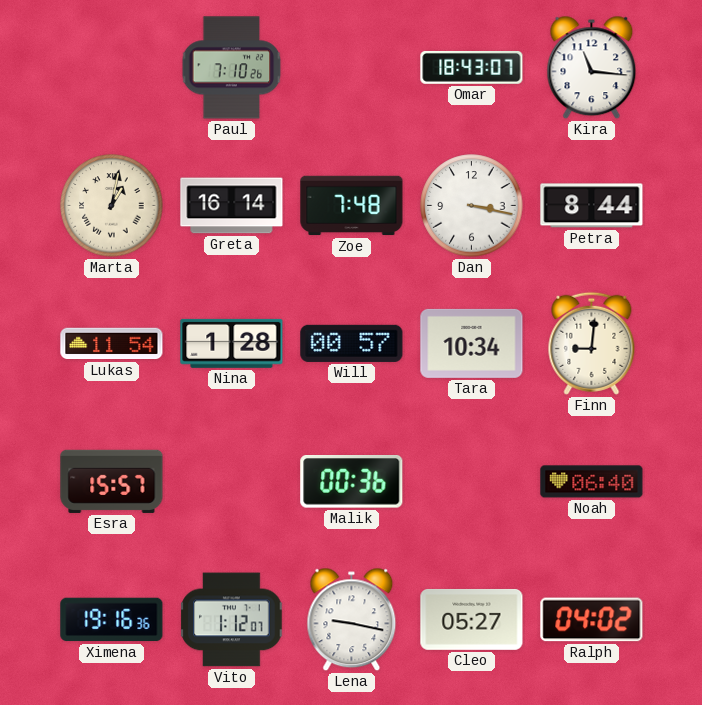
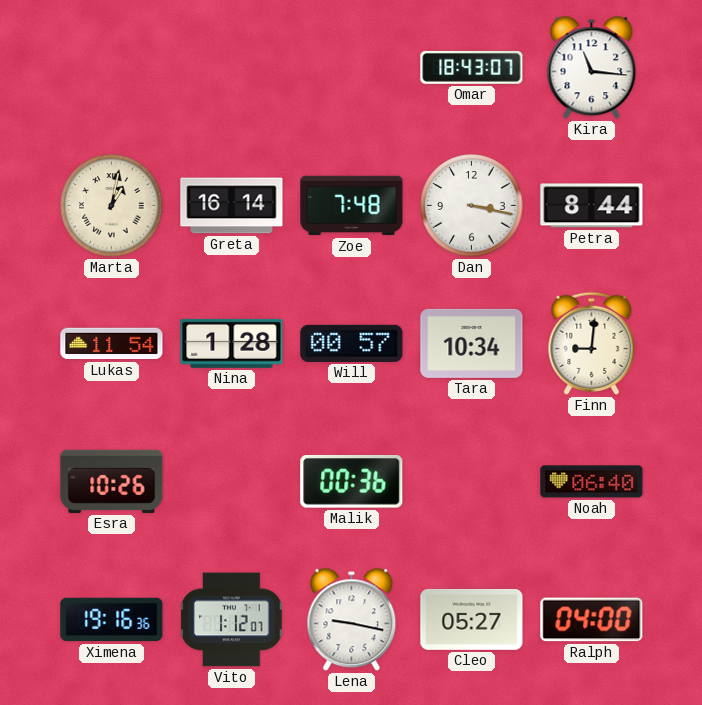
Paul: 7:10 -> none (232, 68)
Esra: 15:57 -> 10:26 (112, 481)
Ralph: 04:02 -> 04:00 (592, 620)
